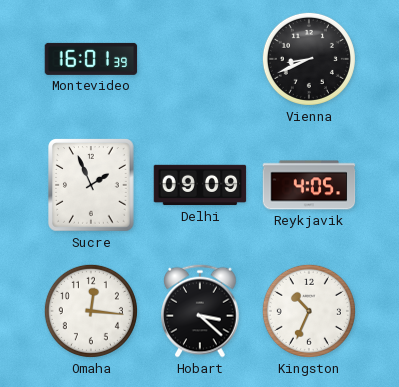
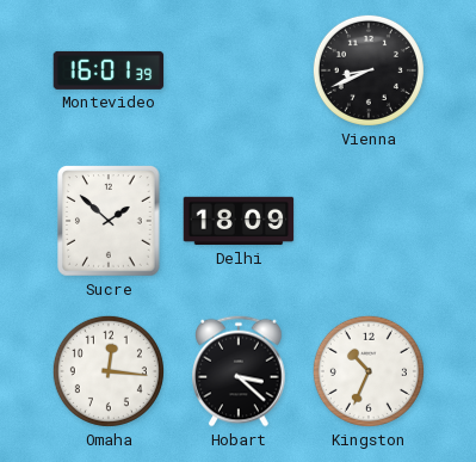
Sucre: 1:56 -> 1:52 (109, 221)
Delhi: 09:09 -> 18:09 (239, 221)
Reykjavik: 4:05 -> none (309, 185)
